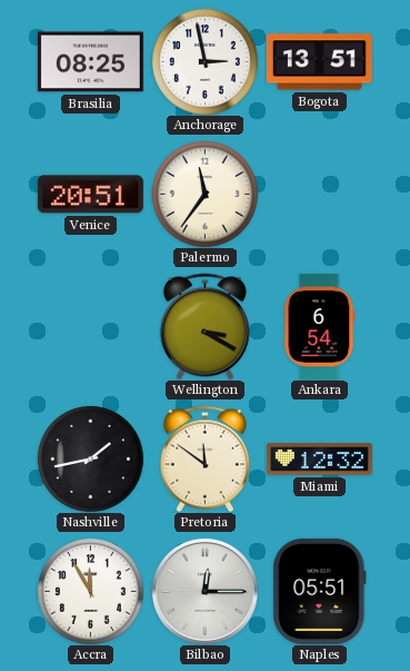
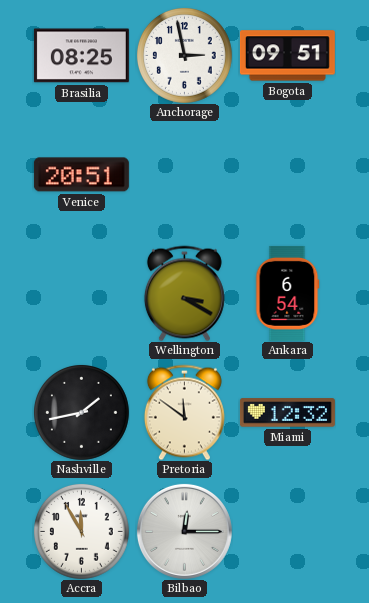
Bogota: 13:51 -> 09:51 (287, 56)
Palermo: 11:36 -> none (204, 194)
Naples: 05:51 -> none (320, 591)
